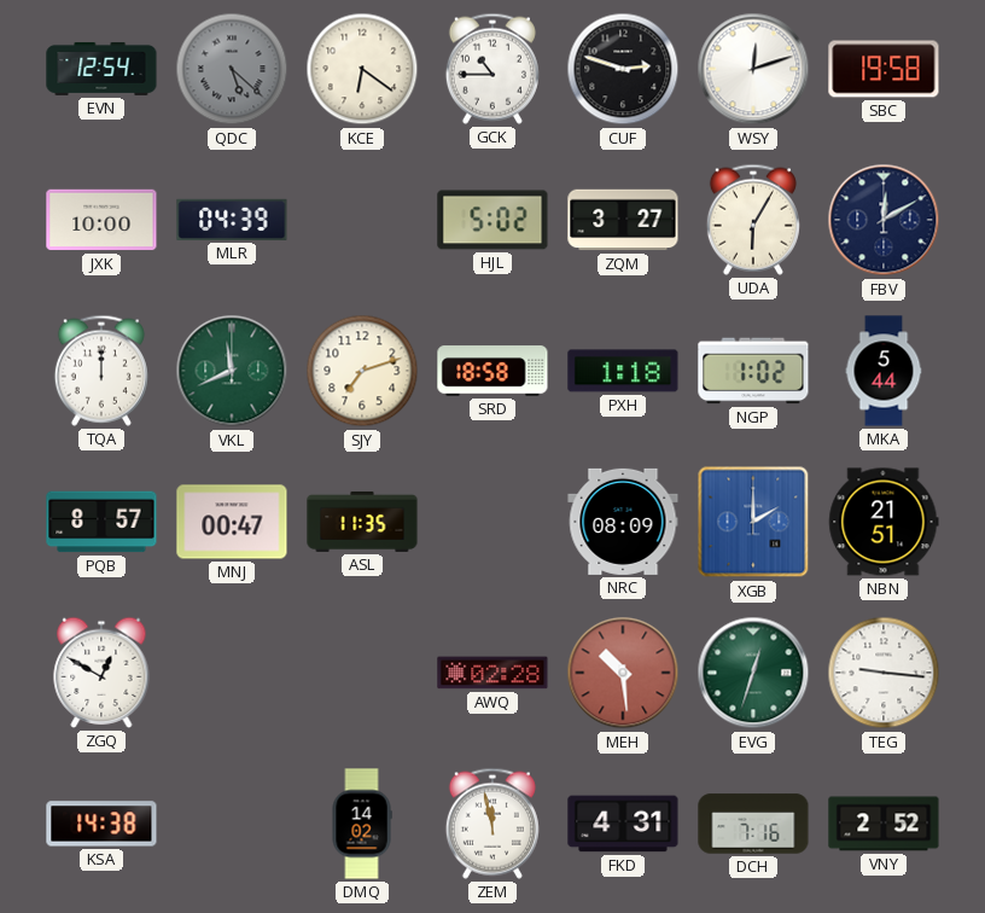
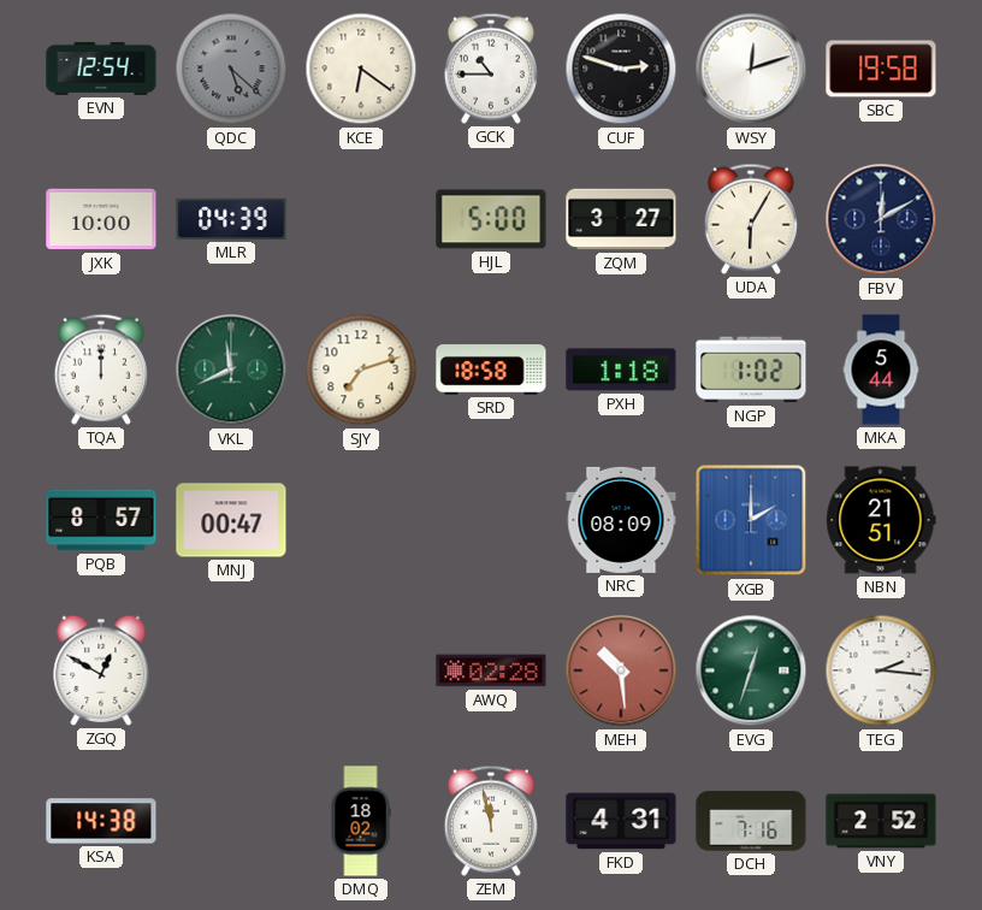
HJL: 5:02 -> 5:00 (491, 219)
ASL: 11:35 -> none (362, 522)
TEG: 9:16 -> 2:16 (881, 670)
DMQ: 14:02 -> 18:02 (361, 821)
